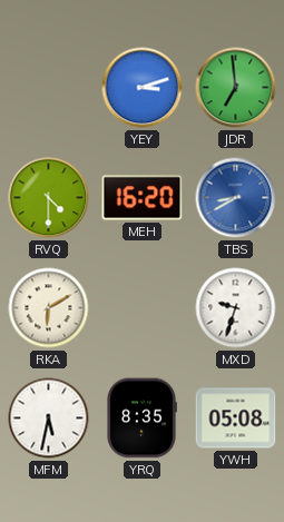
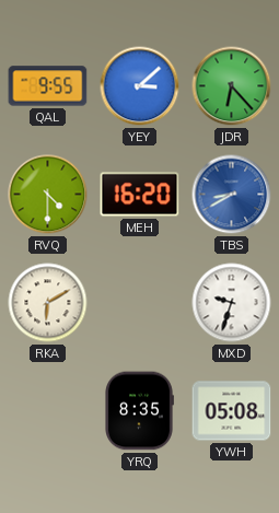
QAL: none -> 9:55 (48, 86)
YEY: 3:12 -> 3:08 (140, 86)
JDR: 6:59 -> 6:23 (232, 86)
MFM: 5:32 -> none (49, 418)
